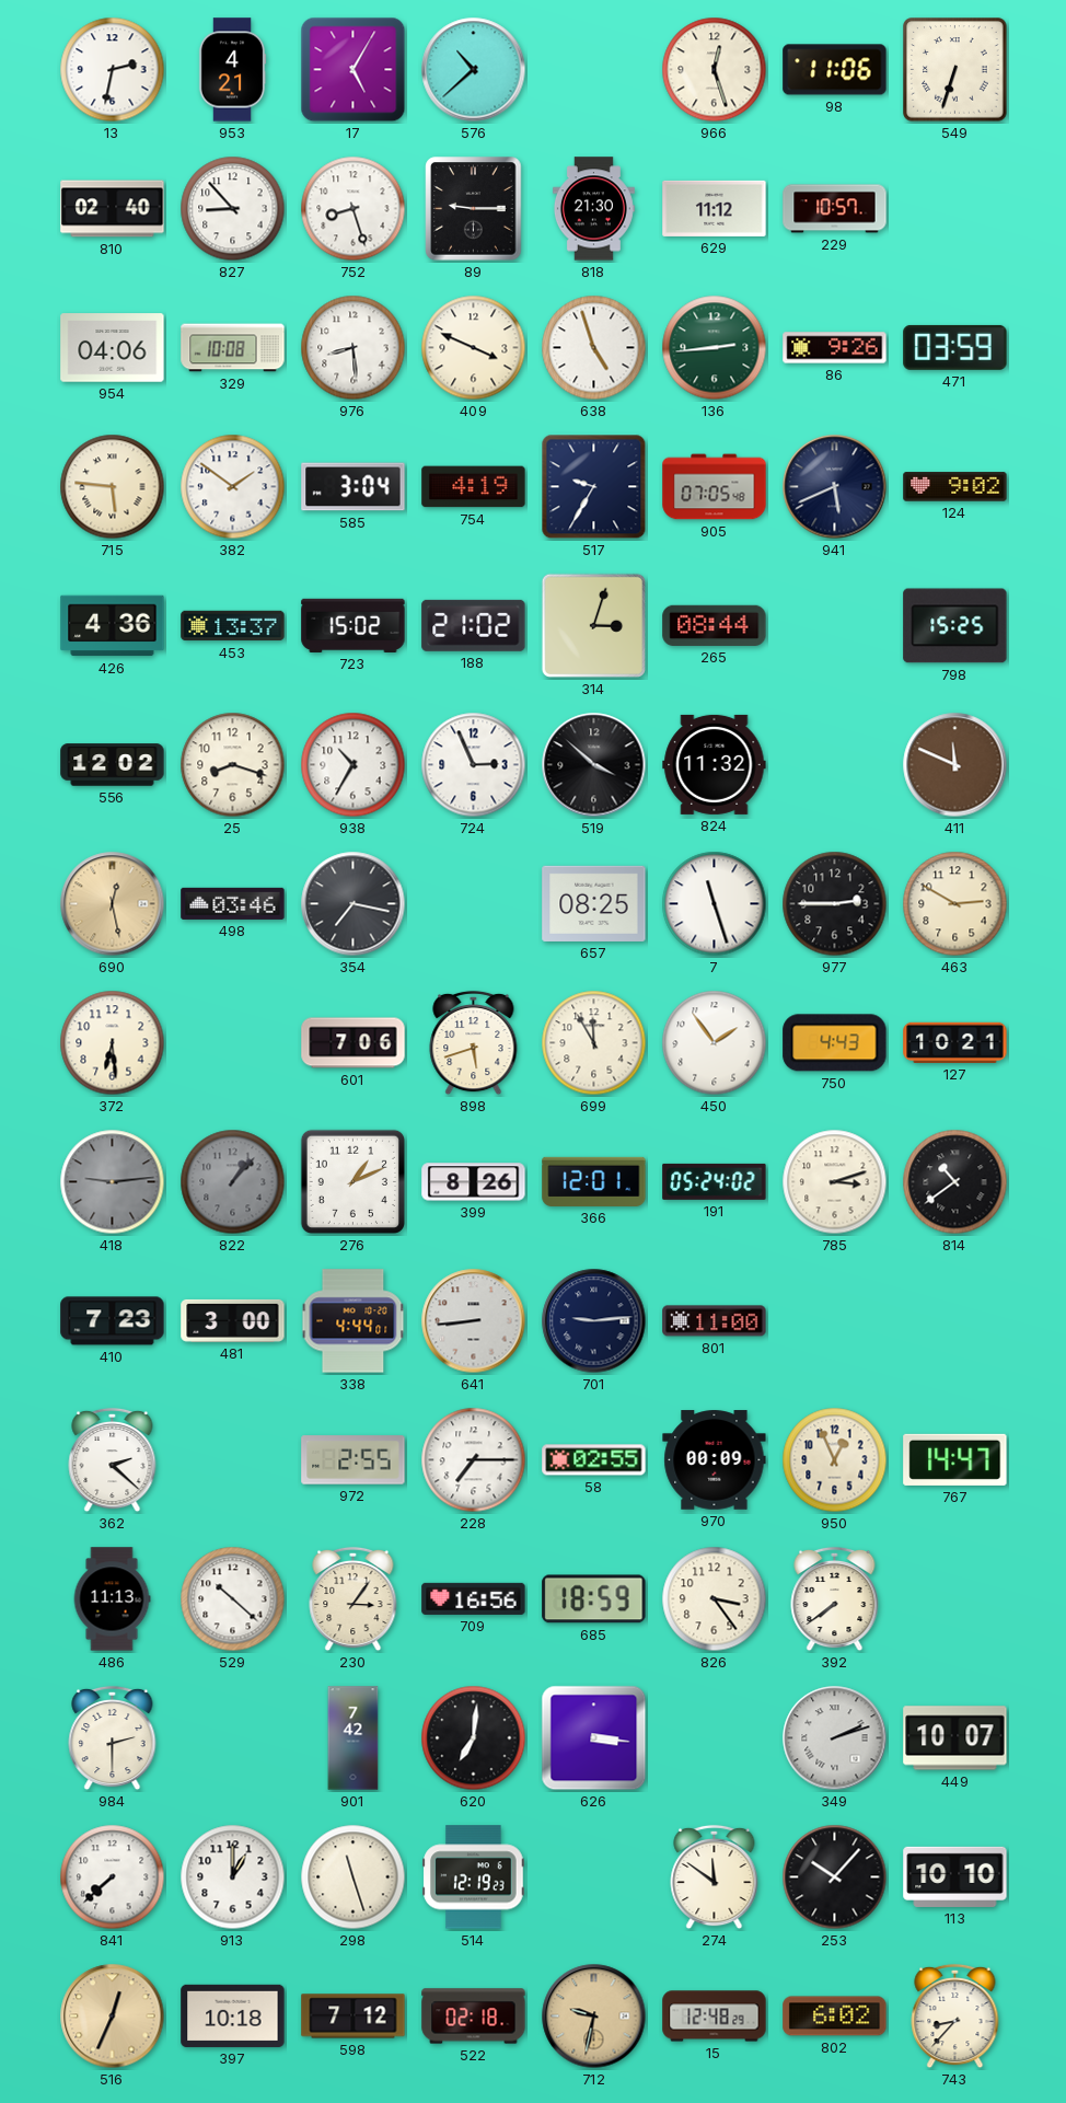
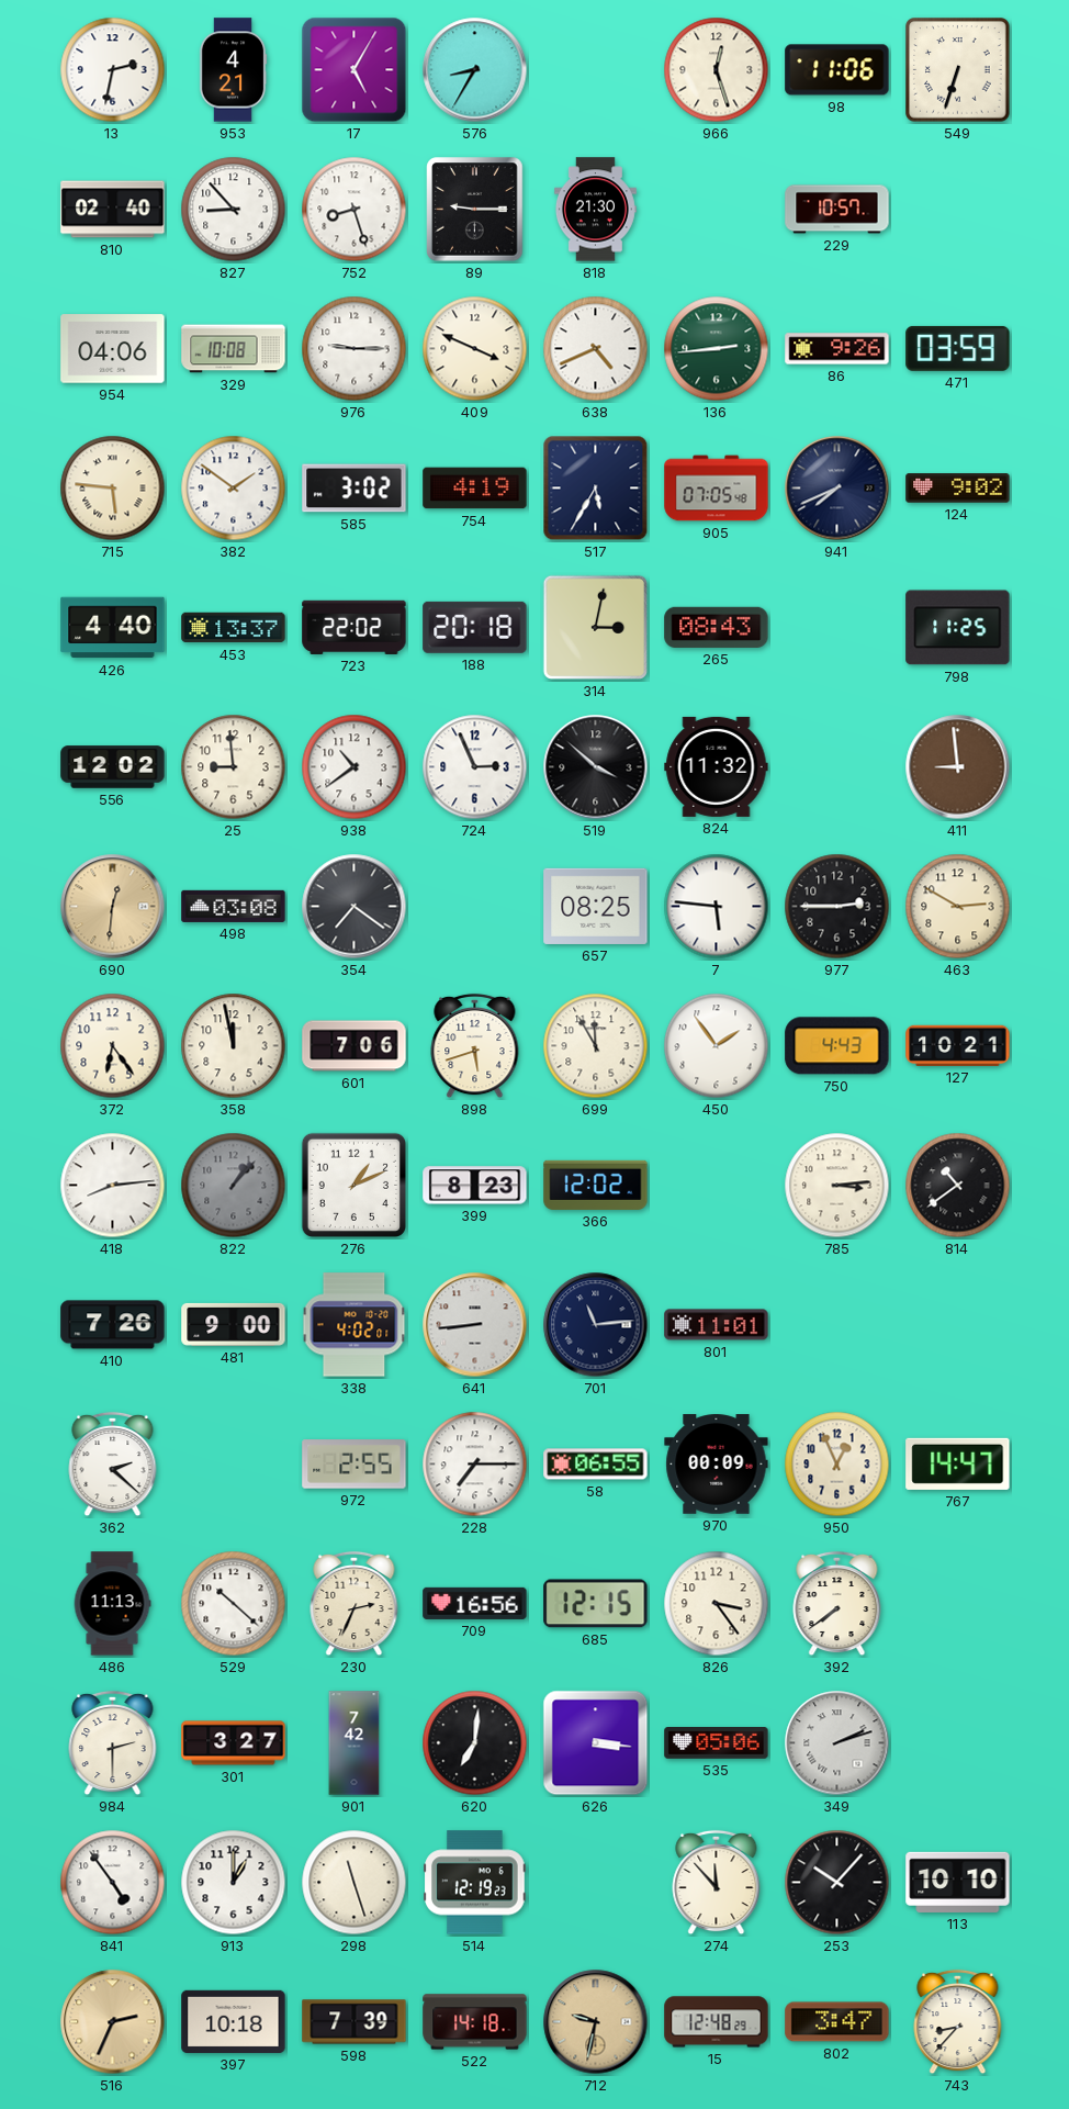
576: 10:38 -> 8:35 (475, 70)
629: 11:12 -> none (715, 208)
976: 8:29 -> 9:15 (355, 349)
638: 4:57 -> 4:41 (596, 349)
585: 3:04 -> 3:02 (355, 489)
517: 9:35 -> 5:35 (596, 489)
941: 5:41 -> 7:41 (837, 489)
426: 4:36 -> 4:40 (113, 628)
723: 15:02 -> 22:02 (355, 627)
188: 21:02 -> 20:18 (475, 627)
314: 3:03 -> 3:02 (595, 627)
265: 08:44 -> 08:43 (717, 627)
798: 15:25 -> 11:25 (958, 628)
25: 8:18 -> 8:59 (234, 767)
938: 10:35 -> 10:39 (355, 767)
411: 11:49 -> 8:59 (958, 767)
690: 12:28 -> 12:31 (113, 907)
498: 03:46 -> 03:08 (234, 906)
354: 7:17 -> 7:21 (355, 907)
7: 11:27 -> 5:46 (717, 907)
372: 6:29 -> 6:24 (113, 1046)
358: none -> 11:58 (234, 1046)
418: 9:14 -> 8:14 (113, 1186)
418 dial: grey -> white (113, 1186)
399: 8:26 -> 8:23 (475, 1186)
366: 12:01 -> 12:02 (596, 1185)
191: 05:24 -> none (715, 1181)
785: 3:12 -> 3:14 (837, 1186)
410: 7:23 -> 7:26 (113, 1325)
481: 3:00 -> 9:00 (234, 1324)
338: 4:44 -> 4:02 (355, 1325)
701: 9:14 -> 11:14 (596, 1325)
801: 11:00 -> 11:01 (717, 1325)
58: 02:55 -> 06:55 (596, 1465)
230: 3:06 -> 2:34 (355, 1604)
685: 18:59 -> 12:15 (596, 1604)
301: none -> 3:27 (234, 1743)
535: none -> 05:06 (717, 1743)
449: 10:07 -> none (955, 1738)
841: 7:38 -> 4:54 (113, 1883)
274: 11:51 -> 11:53 (717, 1883)
516: 12:34 -> 2:34 (113, 2022)
598: 7:12 -> 7:39 (355, 2022)
522: 02:18 -> 14:18 (475, 2022)
802: 6:02 -> 3:47 (837, 2022)
